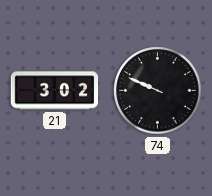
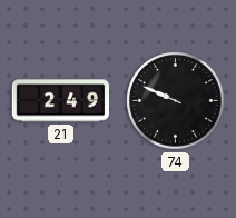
21: 3:02 -> 2:49 (61, 101)
